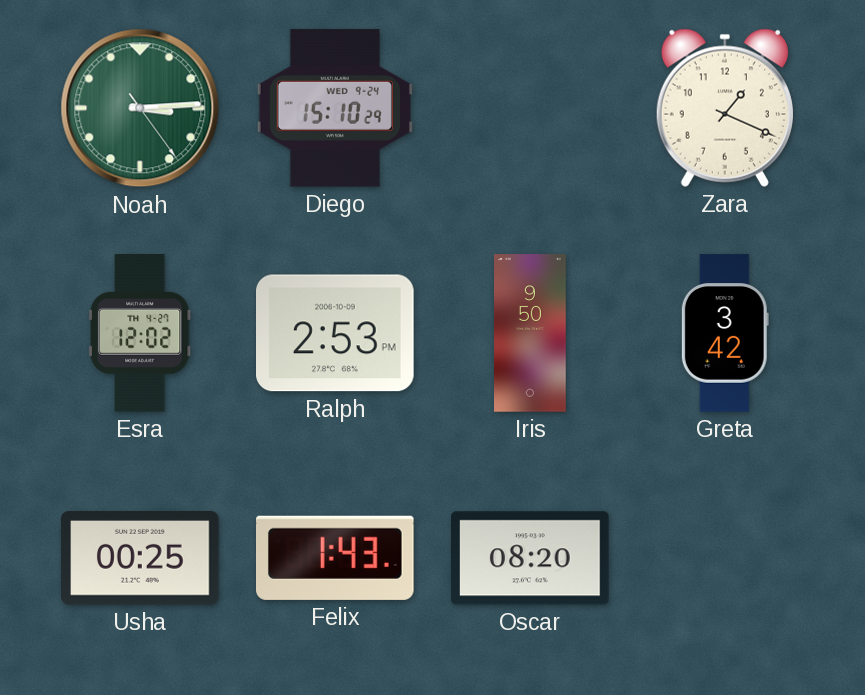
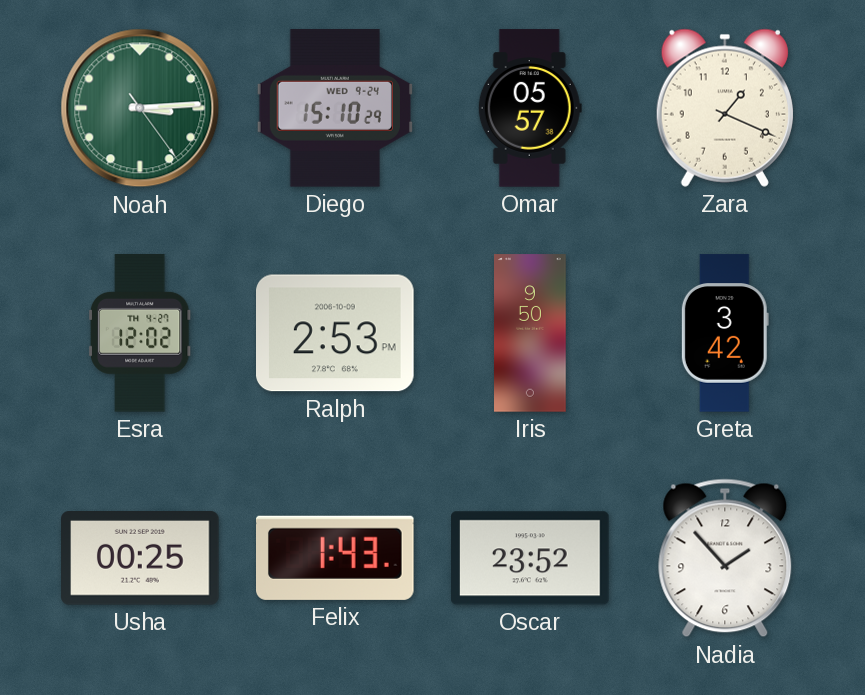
Omar: none -> 05:57 (530, 108)
Oscar: 08:20 -> 23:52 (531, 558)
Nadia: none -> 1:53 (725, 558)
